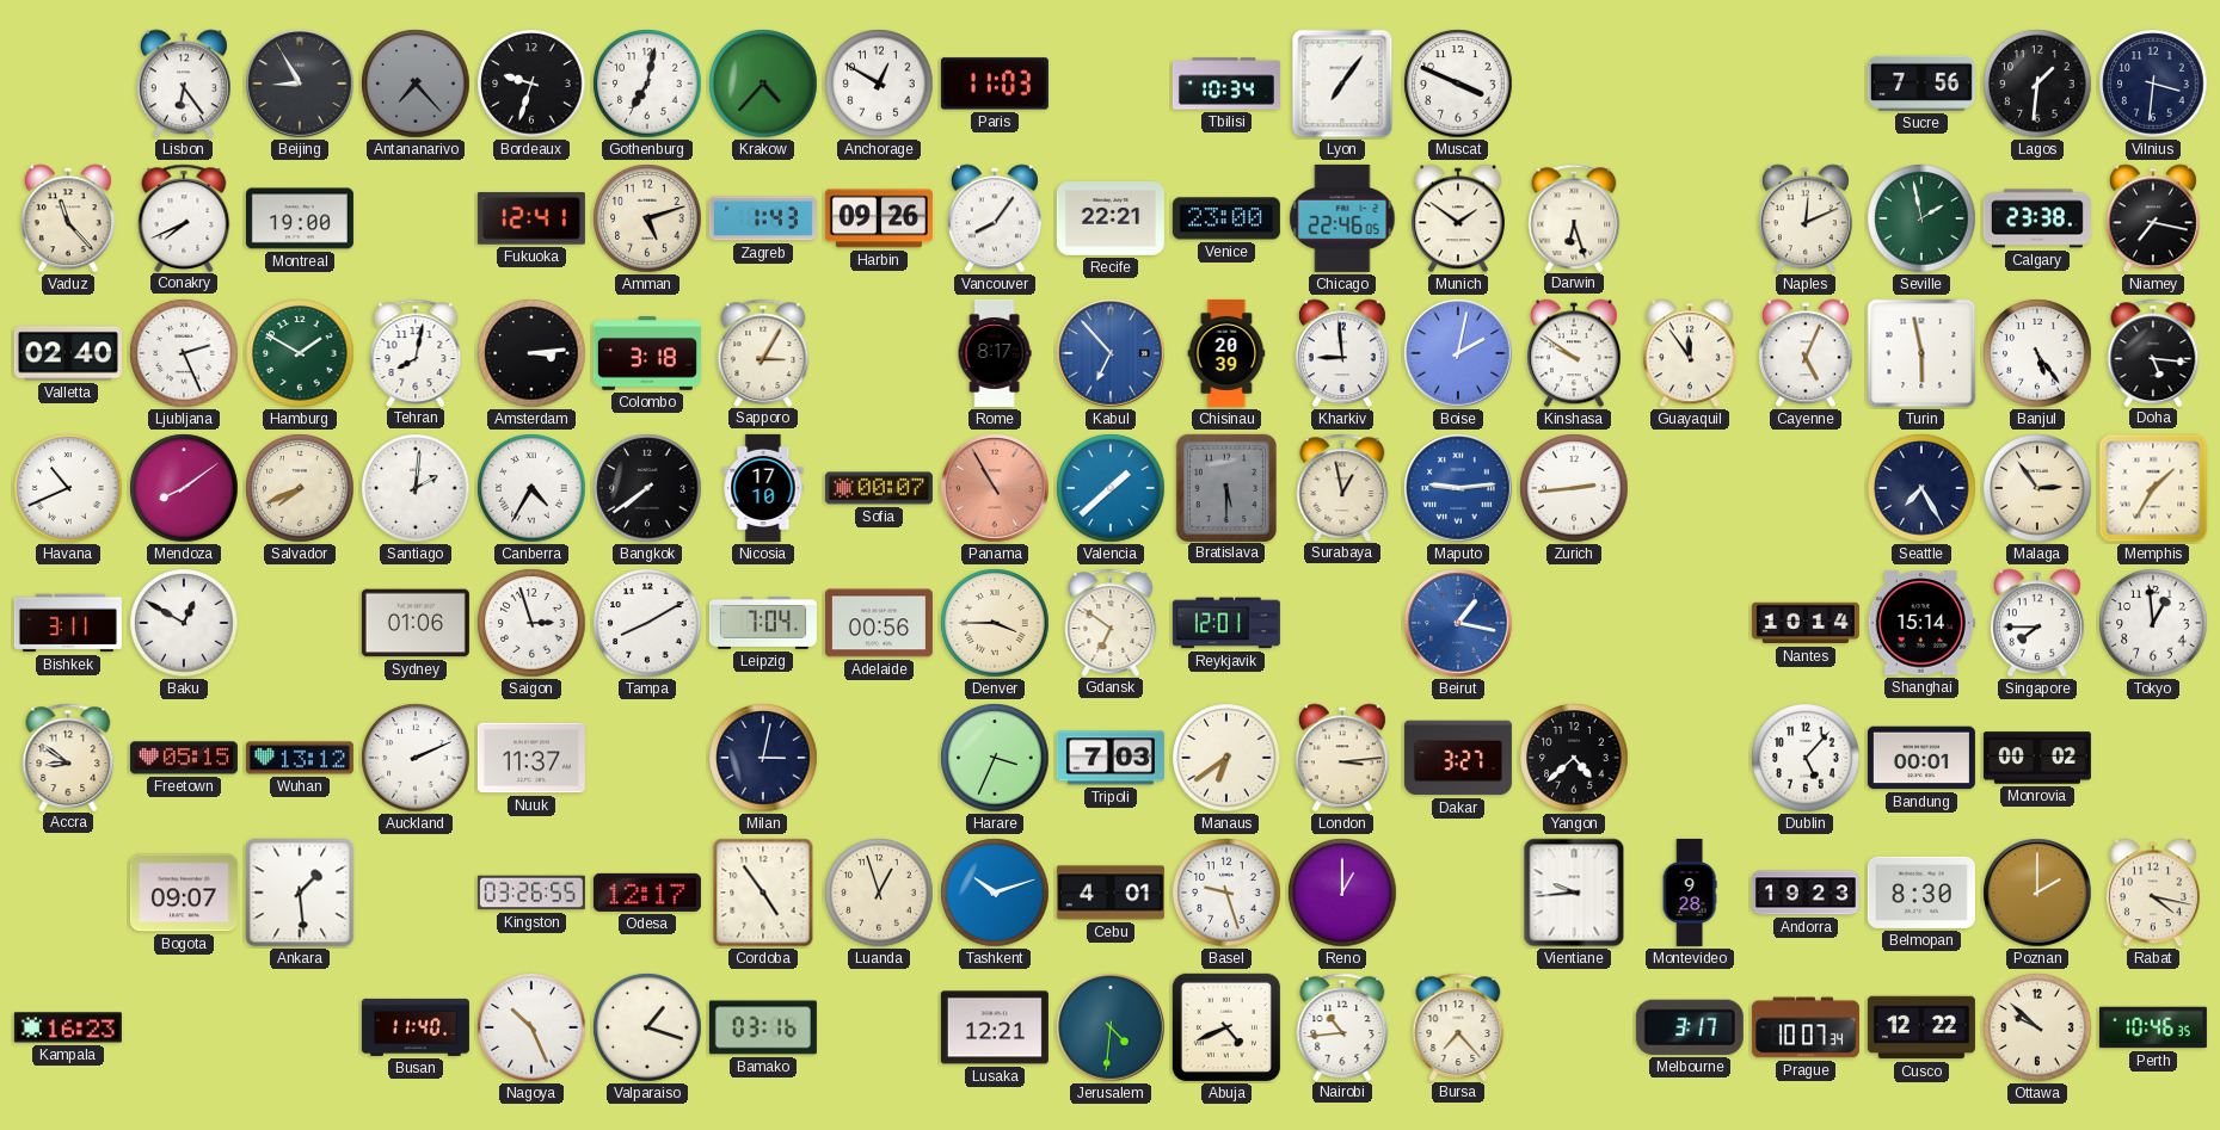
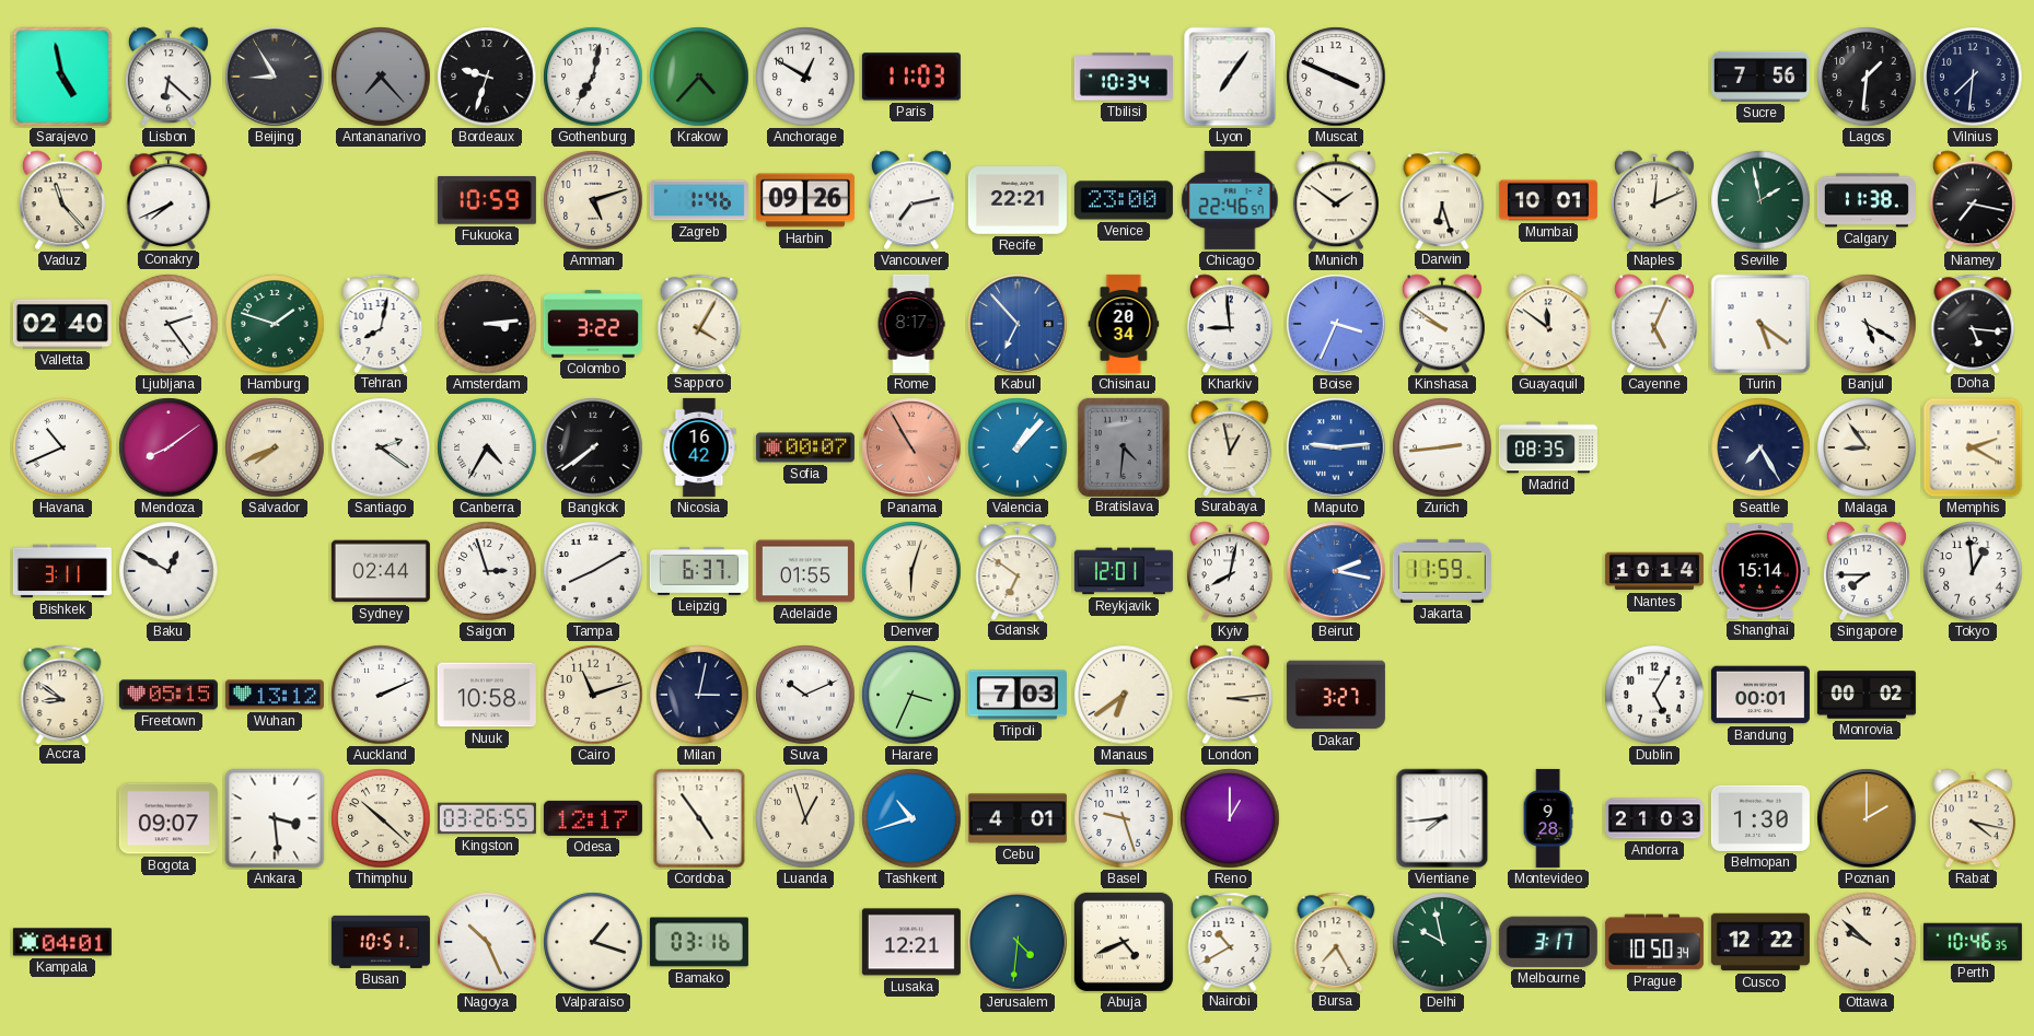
Sarajevo: none -> 4:58 (62, 77)
Lisbon: 6:24 -> 6:22 (168, 77)
Vilnius: 3:31 -> 7:31 (1973, 77)
Montreal: 19:00 -> none (300, 218)
Fukuoka: 12:41 -> 10:59 (487, 200)
Zagreb: 1:43 -> 1:46 (699, 200)
Vancouver: 8:06 -> 7:13 (911, 200)
Chicago: 22:46:05 -> 22:46:57 (1230, 200)
Mumbai: none -> 10:01 (1548, 200)
Calgary: 23:38 -> 11:38 (1867, 200)
Ljubljana: 2:26 -> 2:24 (168, 324)
Hamburg: 1:50 -> 1:48 (275, 324)
Colombo: 3:18 -> 3:22 (593, 324)
Sapporo: 3:05 -> 4:05 (699, 323)
Chisinau: 20:39 -> 20:34 (1124, 324)
Boise: 2:02 -> 3:34 (1336, 324)
Guayaquil: 11:54 -> 11:51 (1548, 324)
Turin: 5:58 -> 5:21 (1760, 324)
Banjul: 5:24 -> 5:20 (1867, 324)
Santiago: 2:01 -> 2:21 (381, 447)
Nicosia: 17:10 -> 16:42 (699, 447)
Valencia: 1:38 -> 1:07 (1018, 447)
Bratislava: 5:30 -> 4:31 (1124, 446)
Madrid: none -> 08:35 (1548, 447)
Malaga: 2:54 -> 8:54 (1867, 447)
Memphis: 1:35 -> 2:20 (1973, 447)
Sydney: 01:06 -> 02:44 (381, 571)
Leipzig: 7:04 -> 6:37 (699, 571)
Adelaide: 00:56 -> 01:55 (805, 571)
Denver: 3:45 -> 6:03 (911, 571)
Kyiv: none -> 8:02 (1230, 571)
Beirut: 1:17 -> 2:17 (1336, 571)
Jakarta: none -> 11:59 (1442, 571)
Nuuk: 11:37 -> 10:58 (487, 695)
Cairo: none -> 11:12 (593, 695)
Suva: none -> 10:11 (805, 695)
Yangon: 4:38 -> none (1574, 758)
Dublin: 5:07 -> 5:05 (1654, 695)
Ankara: 1:29 -> 3:29 (275, 818)
Thimphu: none -> 10:22 (381, 818)
Tashkent: 10:12 -> 10:42 (911, 818)
Vientiane: 9:44 -> 7:44 (1442, 818)
Andorra: 19:23 -> 21:03 (1654, 818)
Belmopan: 8:30 -> 1:30 (1760, 818)
Kampala: 16:23 -> 04:01 (62, 942)
Busan: 11:40 -> 10:51 (381, 942)
Nairobi: 10:44 -> 10:40 (1230, 941)
Bursa: 7:23 -> 7:25 (1336, 941)
Delhi: none -> 9:58 (1442, 942)
Prague: 10:07 -> 10:50 (1654, 942)
